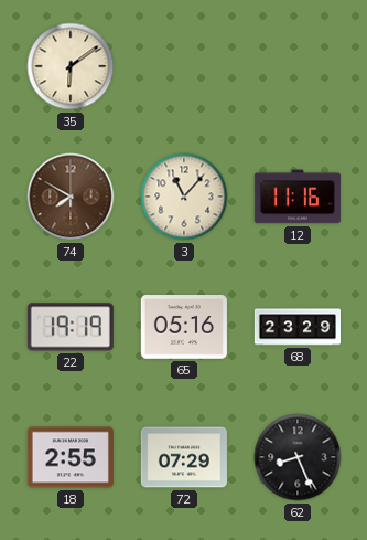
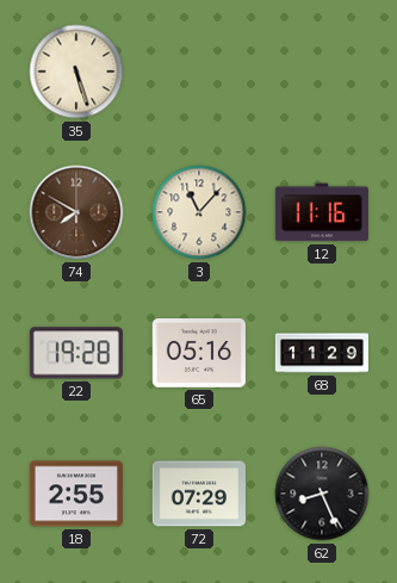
35: 6:09 -> 5:27 (76, 72)
22: 19:19 -> 19:28 (76, 353)
68: 23:29 -> 11:29 (321, 353)
